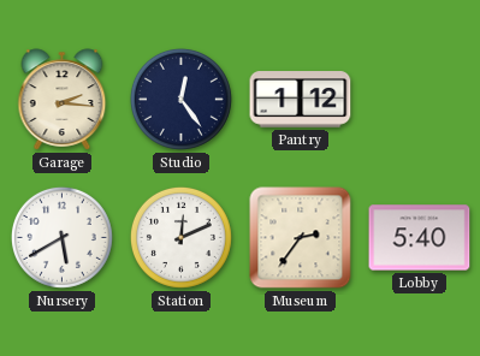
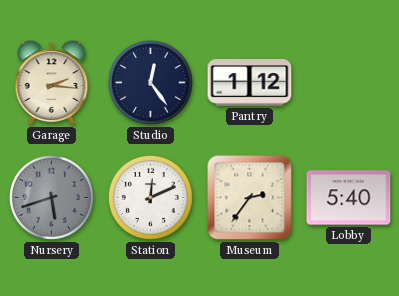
Nursery: 5:40 -> 5:42 (51, 197)
Nursery dial: white -> grey (51, 197)
